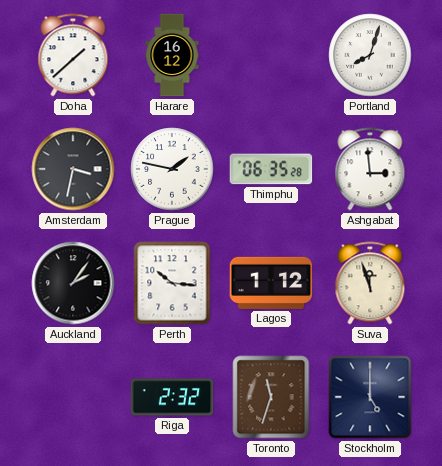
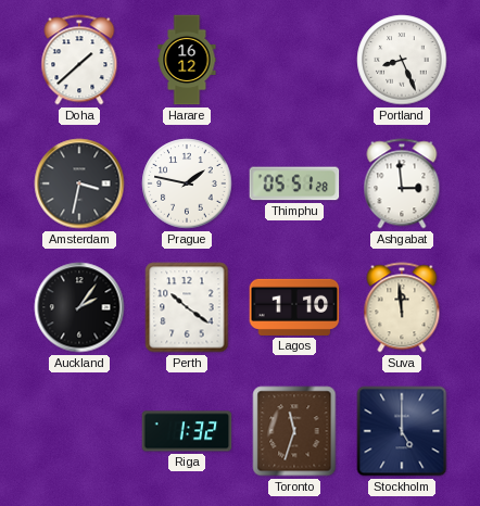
Portland: 8:03 -> 8:26 (402, 60)
Thimphu: 06:35 -> 05:51 (294, 184)
Perth: 10:16 -> 10:21 (187, 307)
Lagos: 1:12 -> 1:10 (294, 307)
Suva: 11:57 -> 11:59 (402, 307)
Riga: 2:32 -> 1:32 (187, 431)
